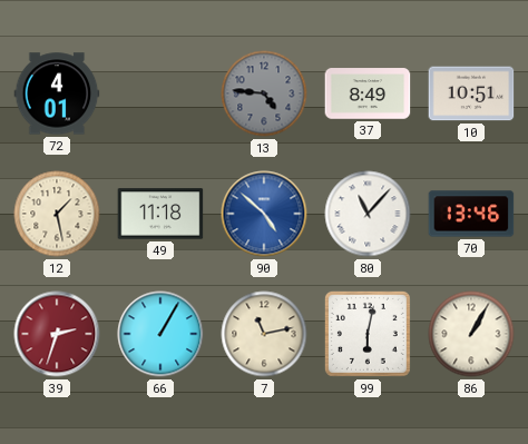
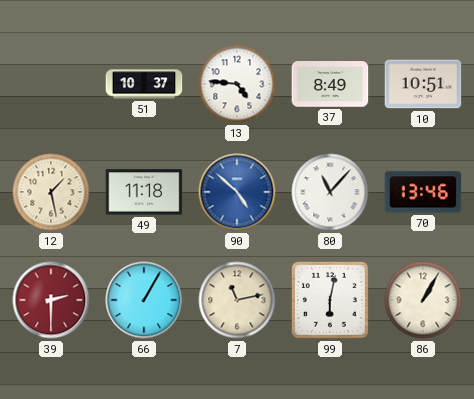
72: 4:01 -> none (57, 93)
51: none -> 10:37 (144, 84)
13 dial: grey -> white (237, 84)
39: 2:33 -> 2:30 (51, 300)
